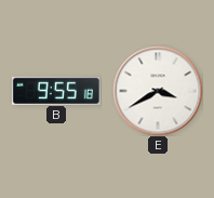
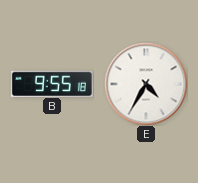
E: 3:40 -> 4:35 (146, 84)
